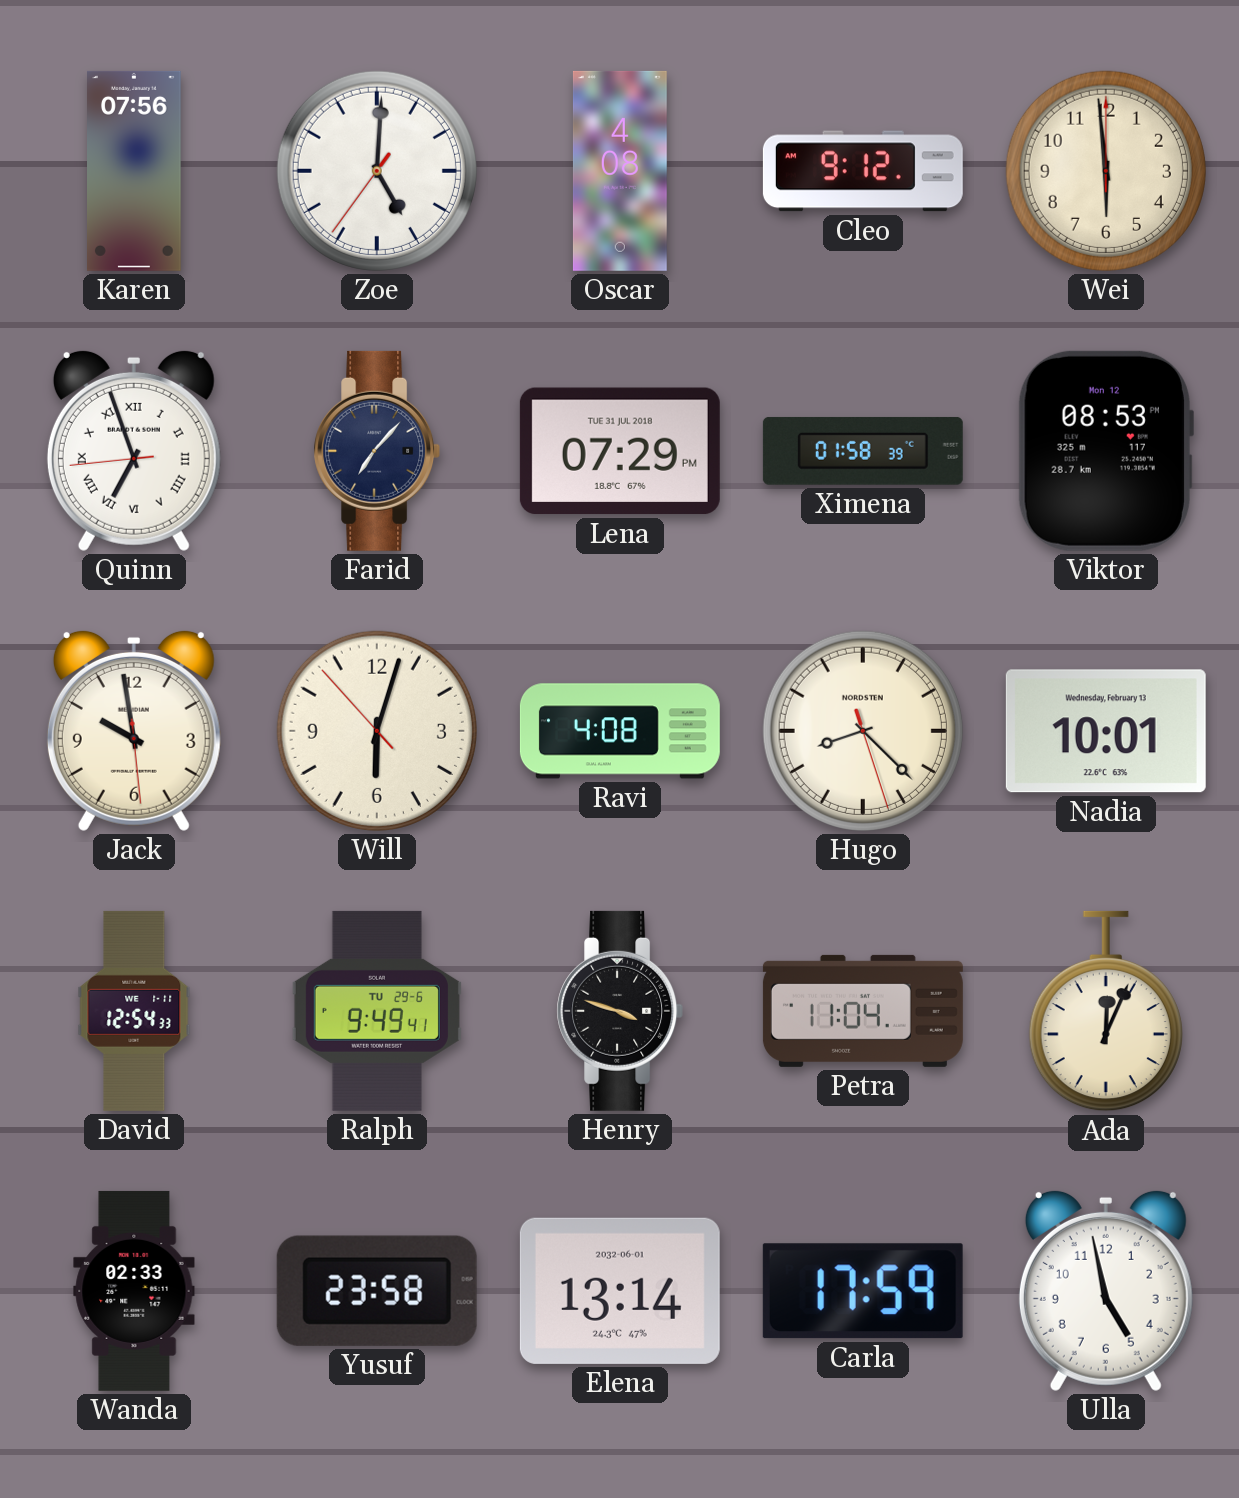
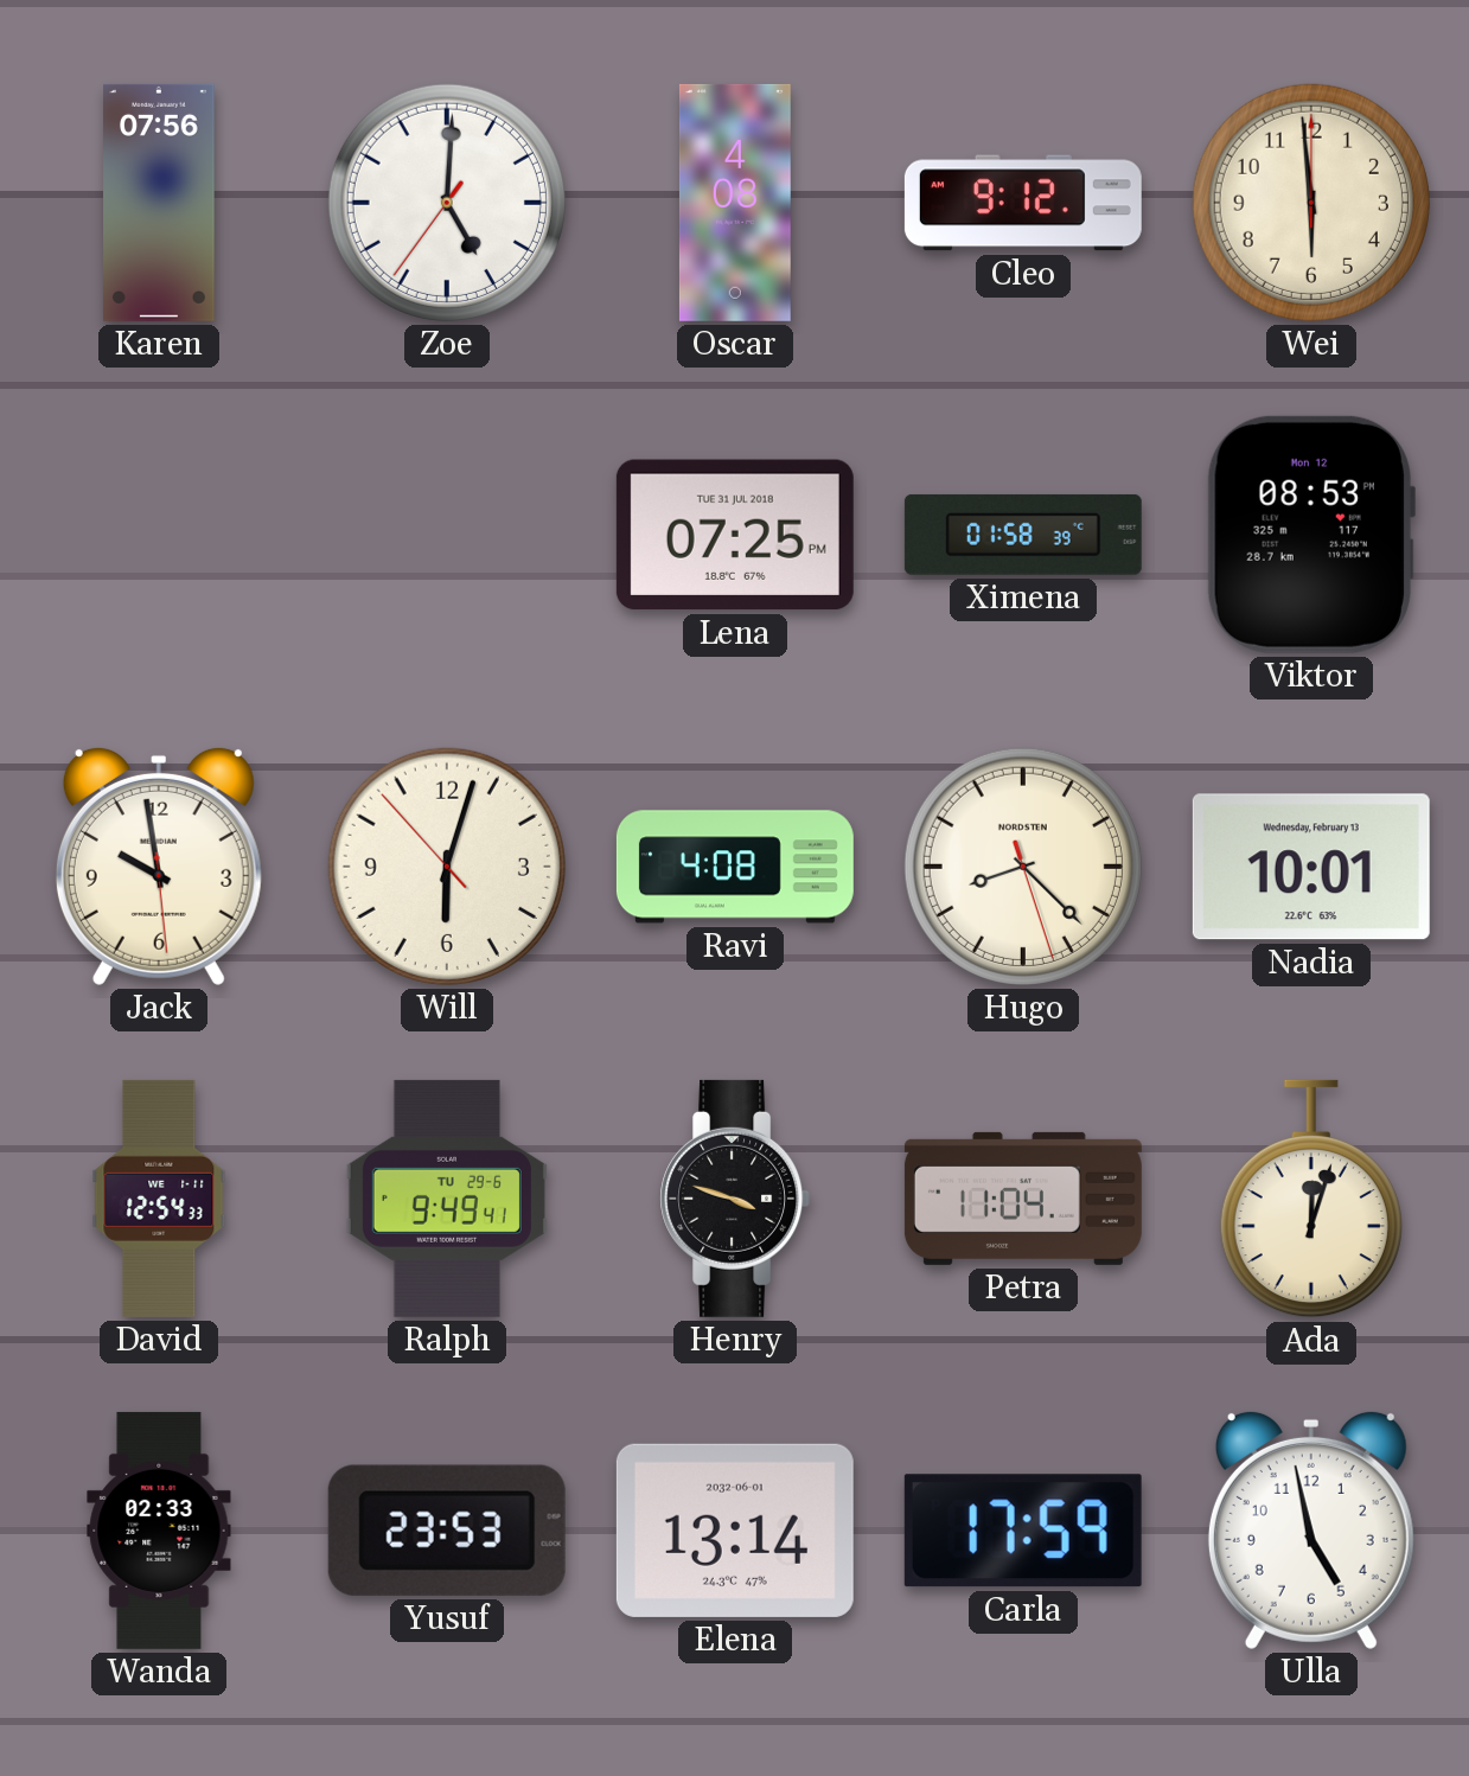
Quinn: 6:56 -> none (134, 450)
Farid: 7:07 -> none (377, 451)
Lena: 07:29 -> 07:25 (735, 535)
Ada: 12:04 -> 12:03 (1311, 1199)
Yusuf: 23:58 -> 23:53 (447, 1531)
